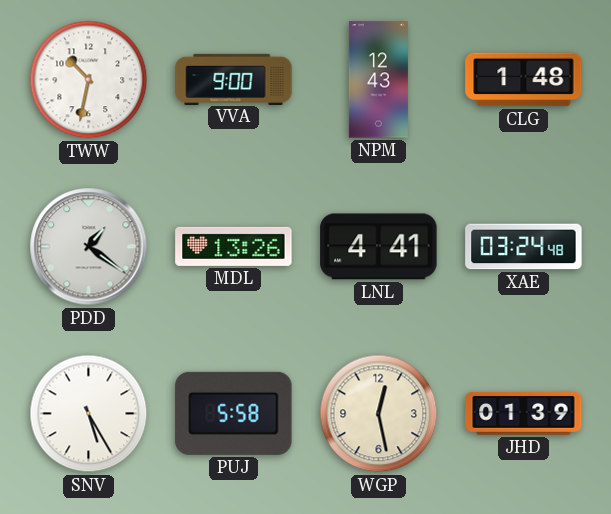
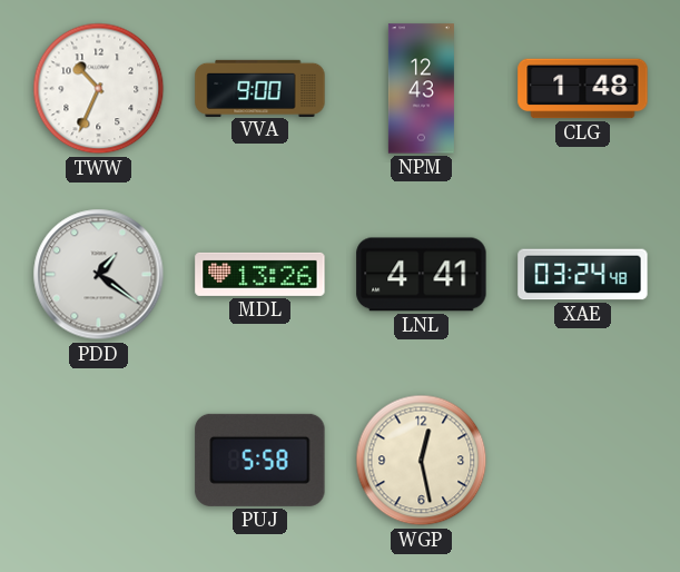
TWW: 10:32 -> 10:34 (99, 89)
SNV: 5:25 -> none (89, 414)
JHD: 01:39 -> none (524, 414)
